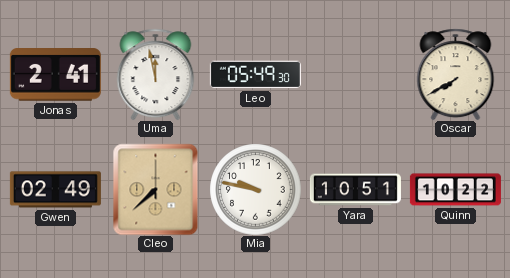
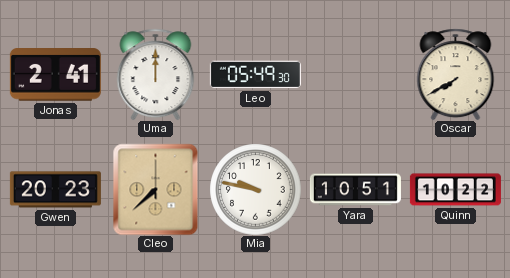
Uma: 11:58 -> 12:00 (156, 74)
Gwen: 02:49 -> 20:23 (55, 190)
